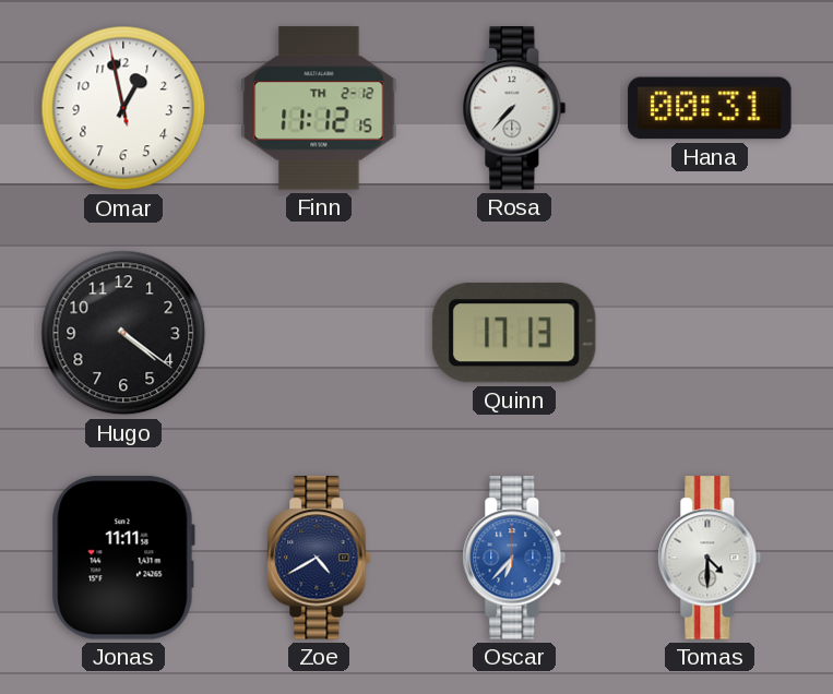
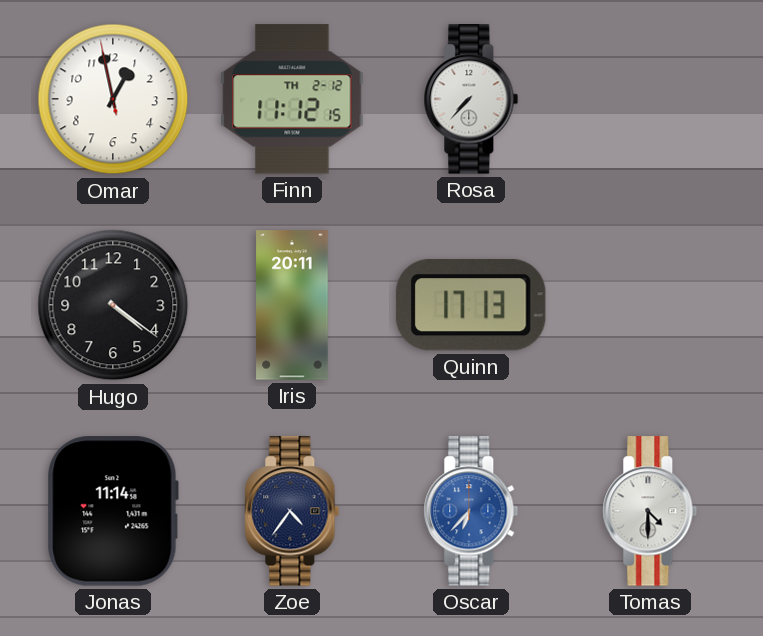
Hana: 00:31 -> none (710, 108)
Iris: none -> 20:11 (292, 305)
Jonas: 11:11 -> 11:14 (113, 511)
Zoe: 4:40 -> 4:36 (292, 511)
